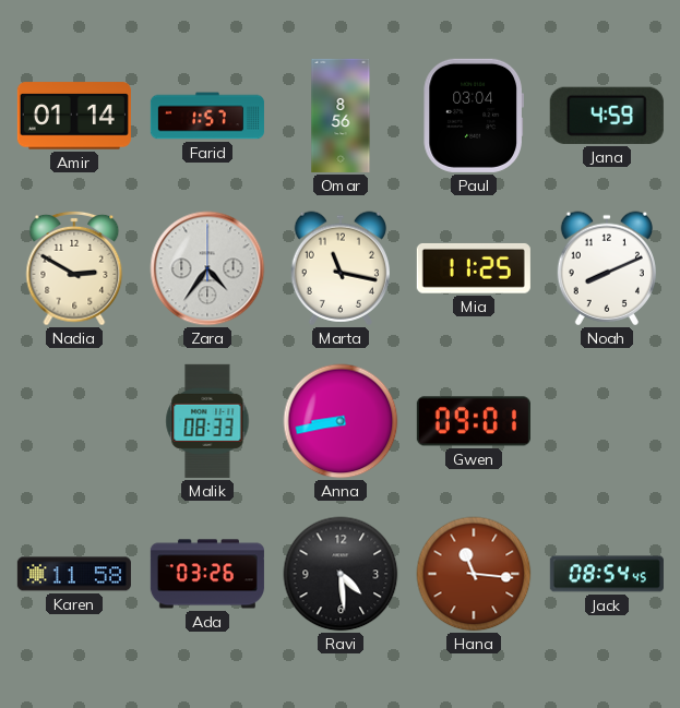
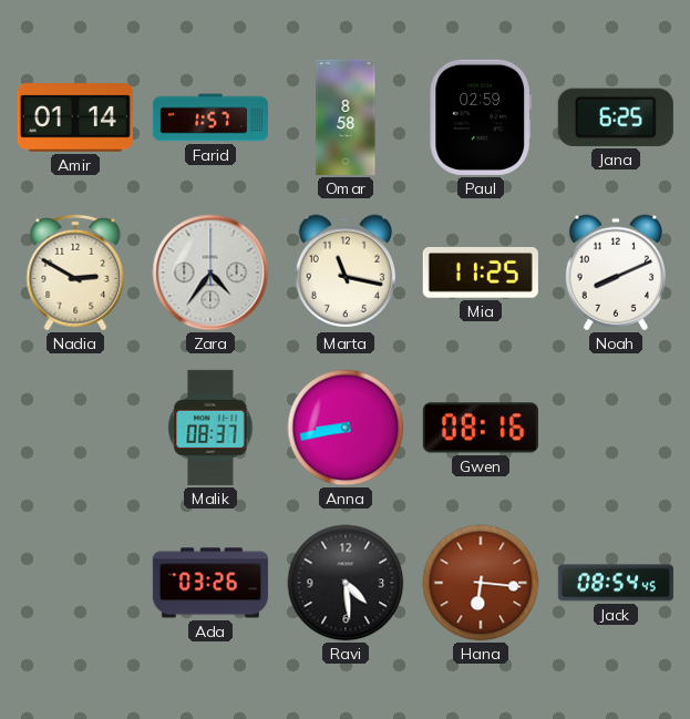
Omar: 8:56 -> 8:58 (346, 117)
Paul: 03:04 -> 02:59 (481, 117)
Jana: 4:59 -> 6:25 (616, 117)
Malik: 08:33 -> 08:37 (210, 428)
Gwen: 09:01 -> 08:16 (481, 428)
Karen: 11:58 -> none (74, 574)
Hana: 11:16 -> 6:16 (481, 583)
